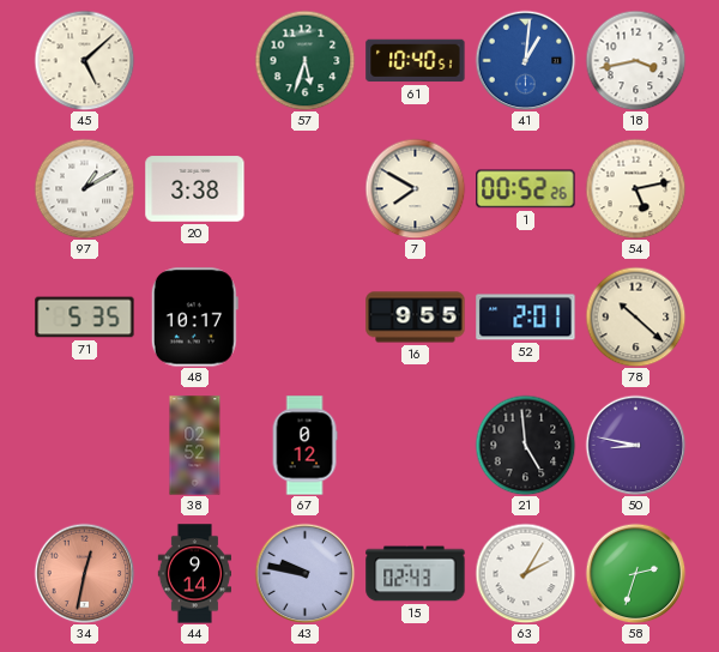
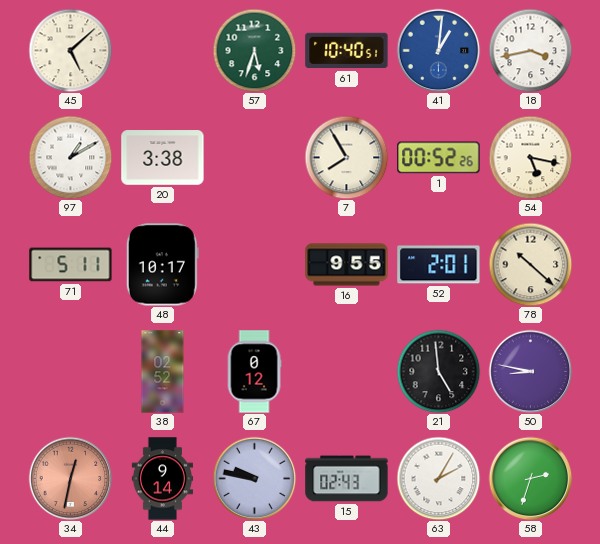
7: 7:50 -> 7:55 (346, 157)
54: 5:13 -> 5:17 (530, 157)
71: 5:35 -> 5:11 (71, 265)
